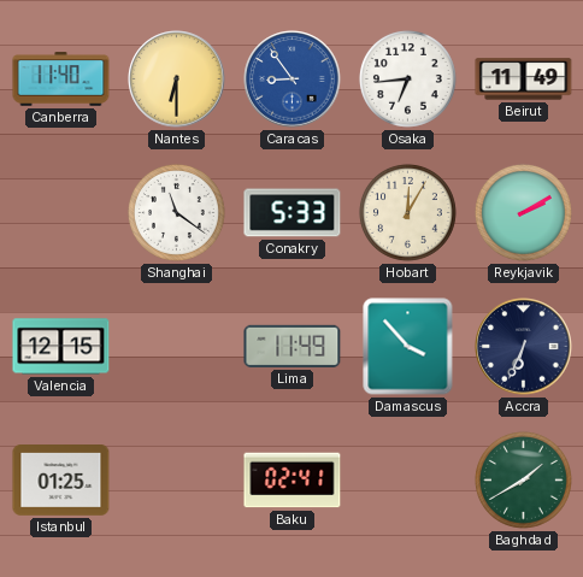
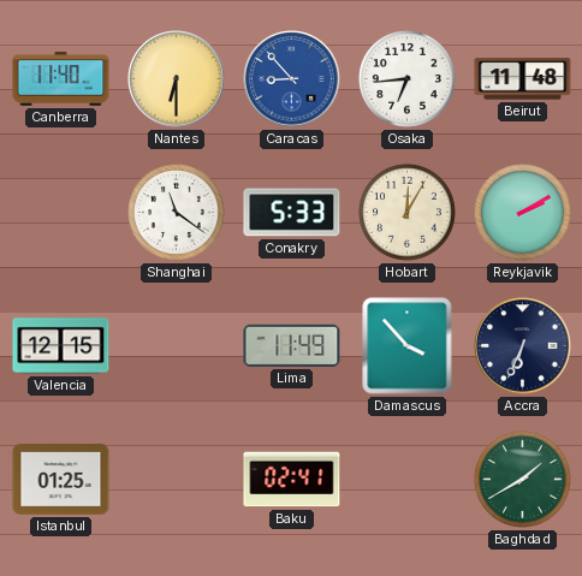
Caracas: 8:54 -> 8:53 (292, 79)
Beirut: 11:49 -> 11:48 (523, 79)
